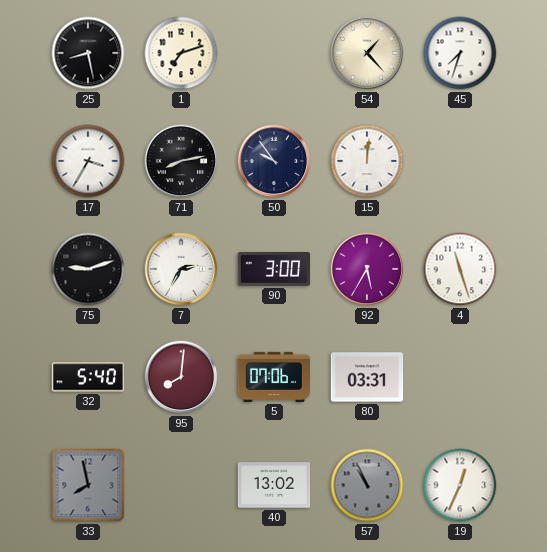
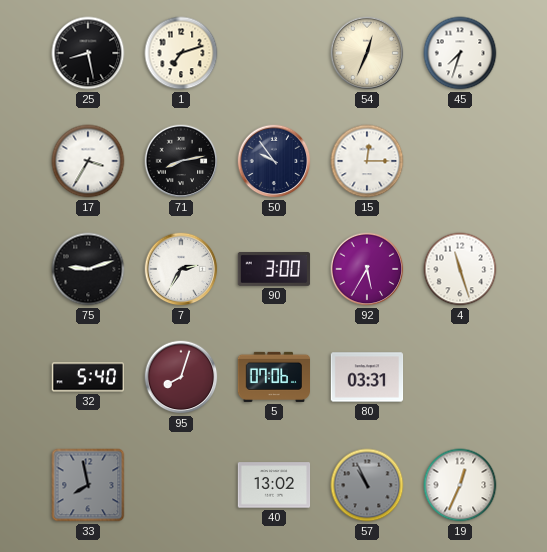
54: 1:23 -> 12:34 (367, 53)
15: 12:01 -> 12:15 (367, 161)
95: 8:01 -> 8:03 (181, 377)
